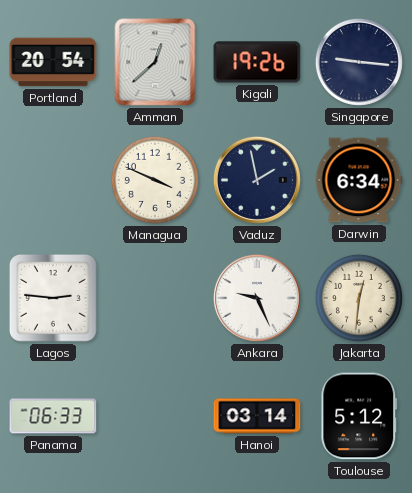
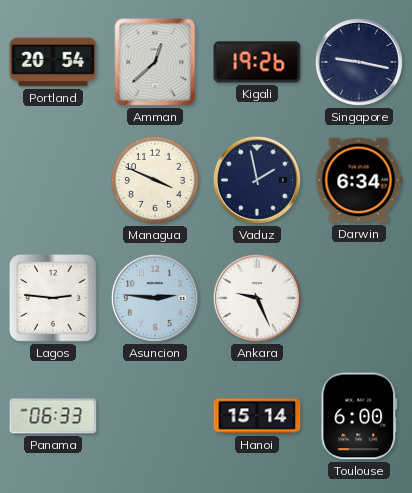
Singapore: 9:16 -> 9:17 (359, 62)
Asuncion: none -> 2:46 (155, 298)
Jakarta: 12:31 -> none (359, 298)
Hanoi: 03:14 -> 15:14 (257, 416)
Toulouse: 5:12 -> 6:00 (359, 416)
